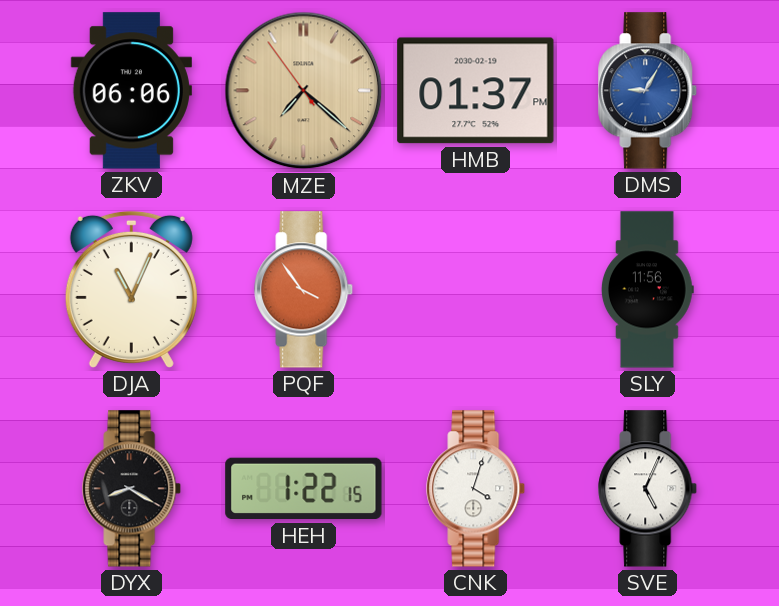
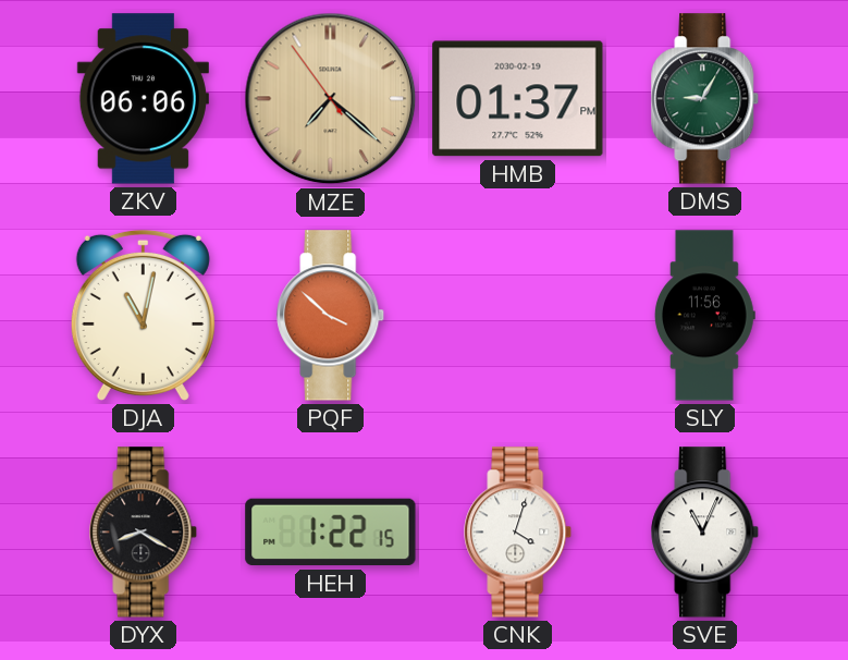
DMS dial: blue -> green (705, 99)
DJA: 11:04 -> 11:02 (143, 315)
PQF: 3:54 -> 3:52 (331, 316)
SVE: 5:04 -> 11:04 (705, 533)
